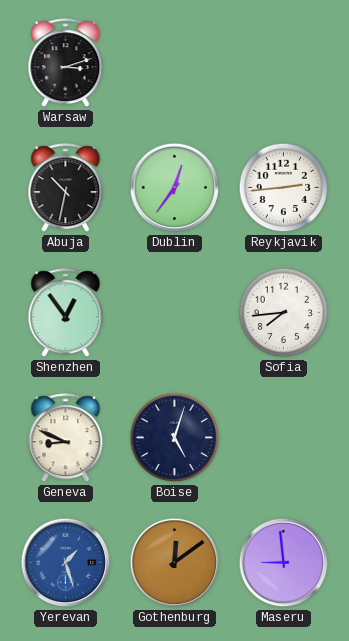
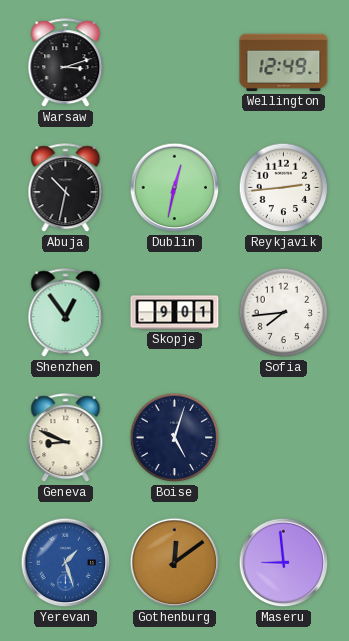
Wellington: none -> 12:49 (284, 63)
Dublin: 12:36 -> 12:32 (175, 188)
Skopje: none -> 9:01 (175, 313)
